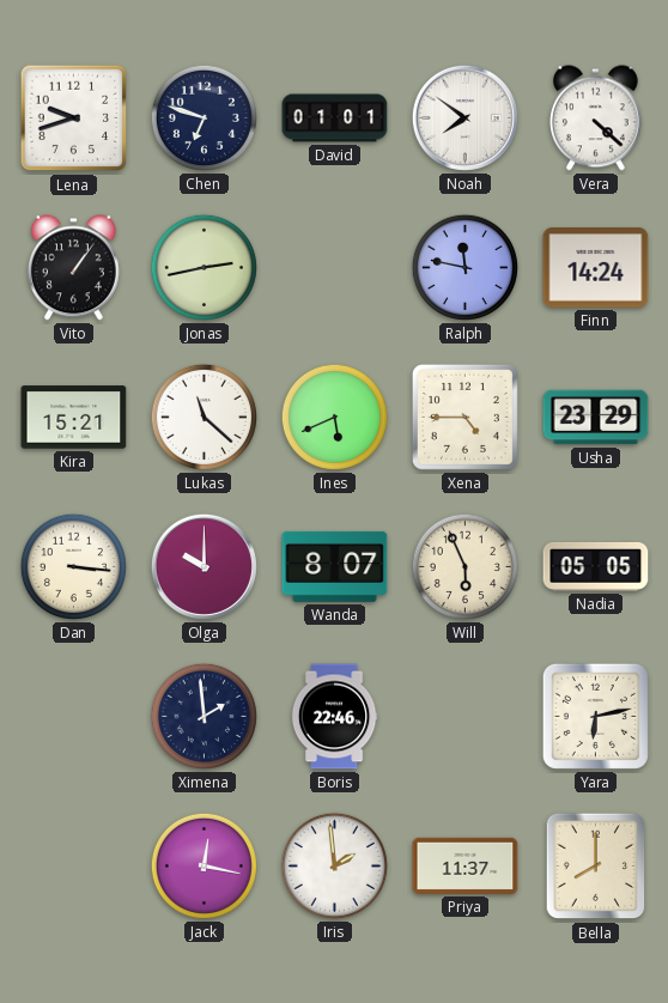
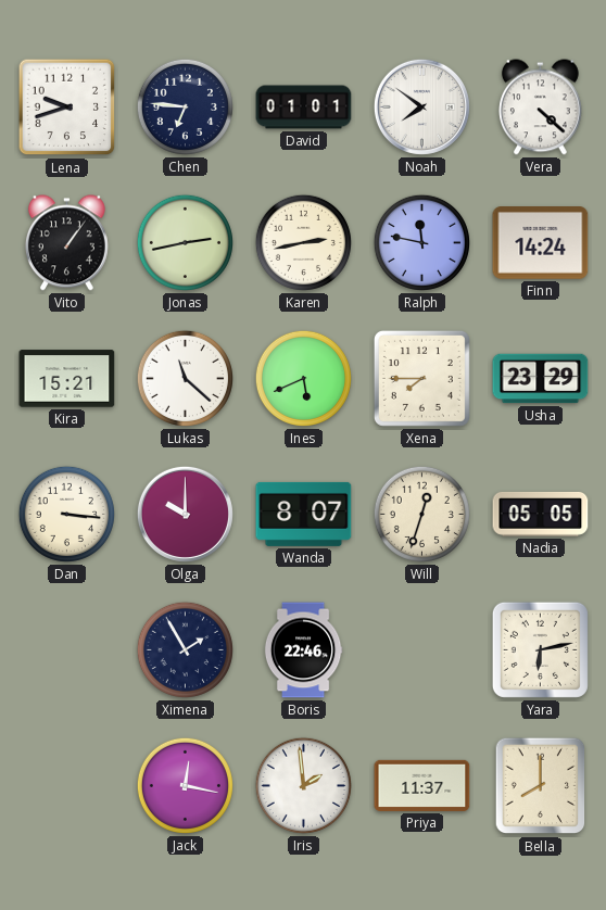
Chen: 6:48 -> 6:46 (185, 106)
Karen: none -> 2:43 (303, 242)
Xena: 4:45 -> 7:45 (421, 378)
Will: 5:56 -> 12:33 (421, 514)
Ximena: 1:59 -> 1:55 (185, 649)
